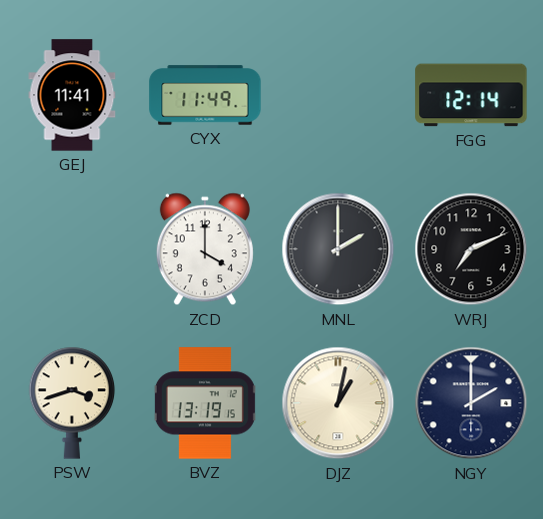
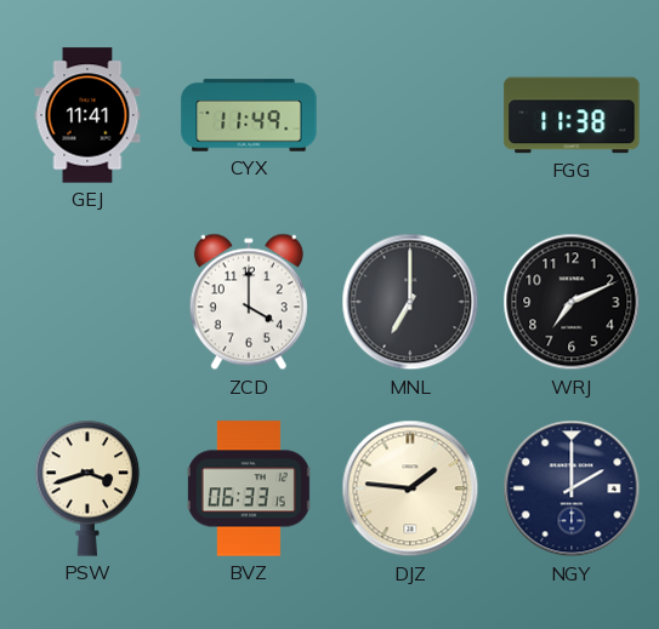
FGG: 12:14 -> 11:38 (572, 115)
MNL: 2:00 -> 7:00 (410, 302)
BVZ: 13:19 -> 06:33 (249, 488)
DJZ: 1:02 -> 1:46 (410, 488)
